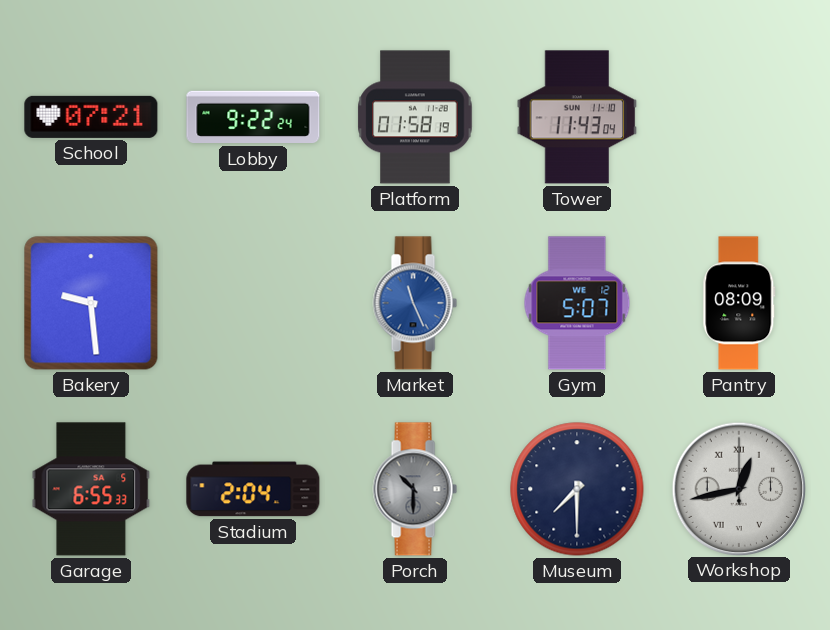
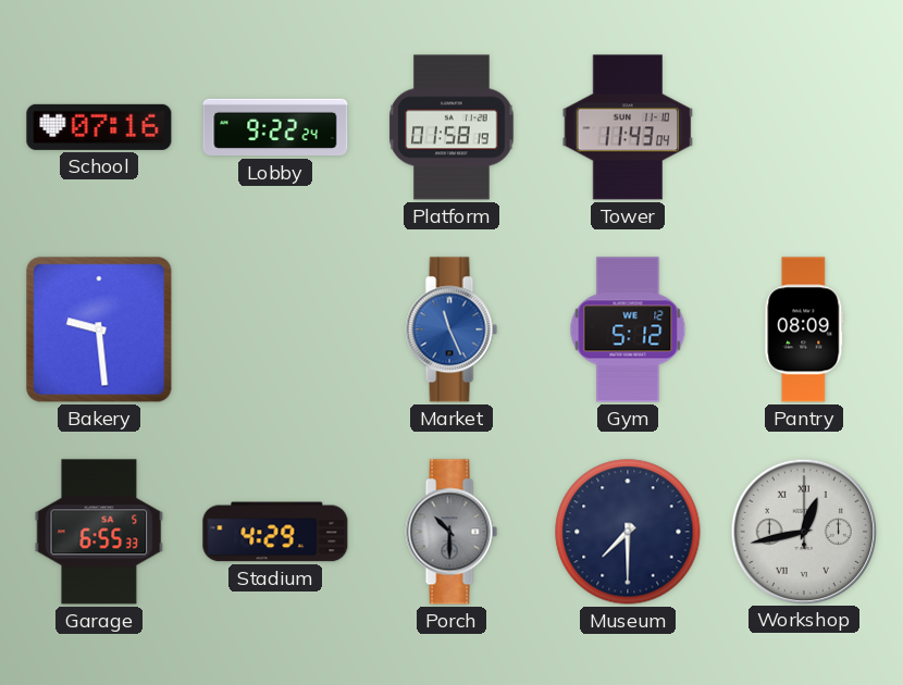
School: 07:21 -> 07:16 (99, 127)
Gym: 5:07 -> 5:12 (628, 329)
Stadium: 2:04 -> 4:29 (275, 532)
